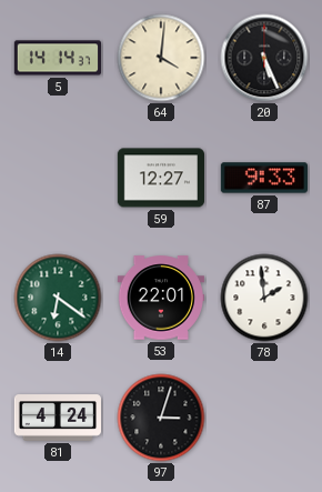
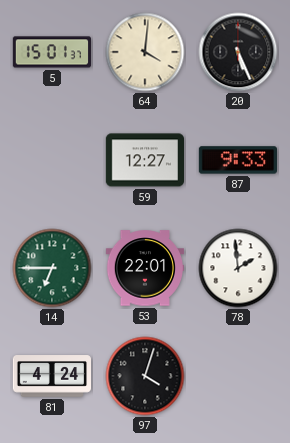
5: 14:14 -> 15:01 (51, 52)
14: 6:21 -> 6:45 (52, 268)
97: 3:03 -> 4:03 (145, 376)
